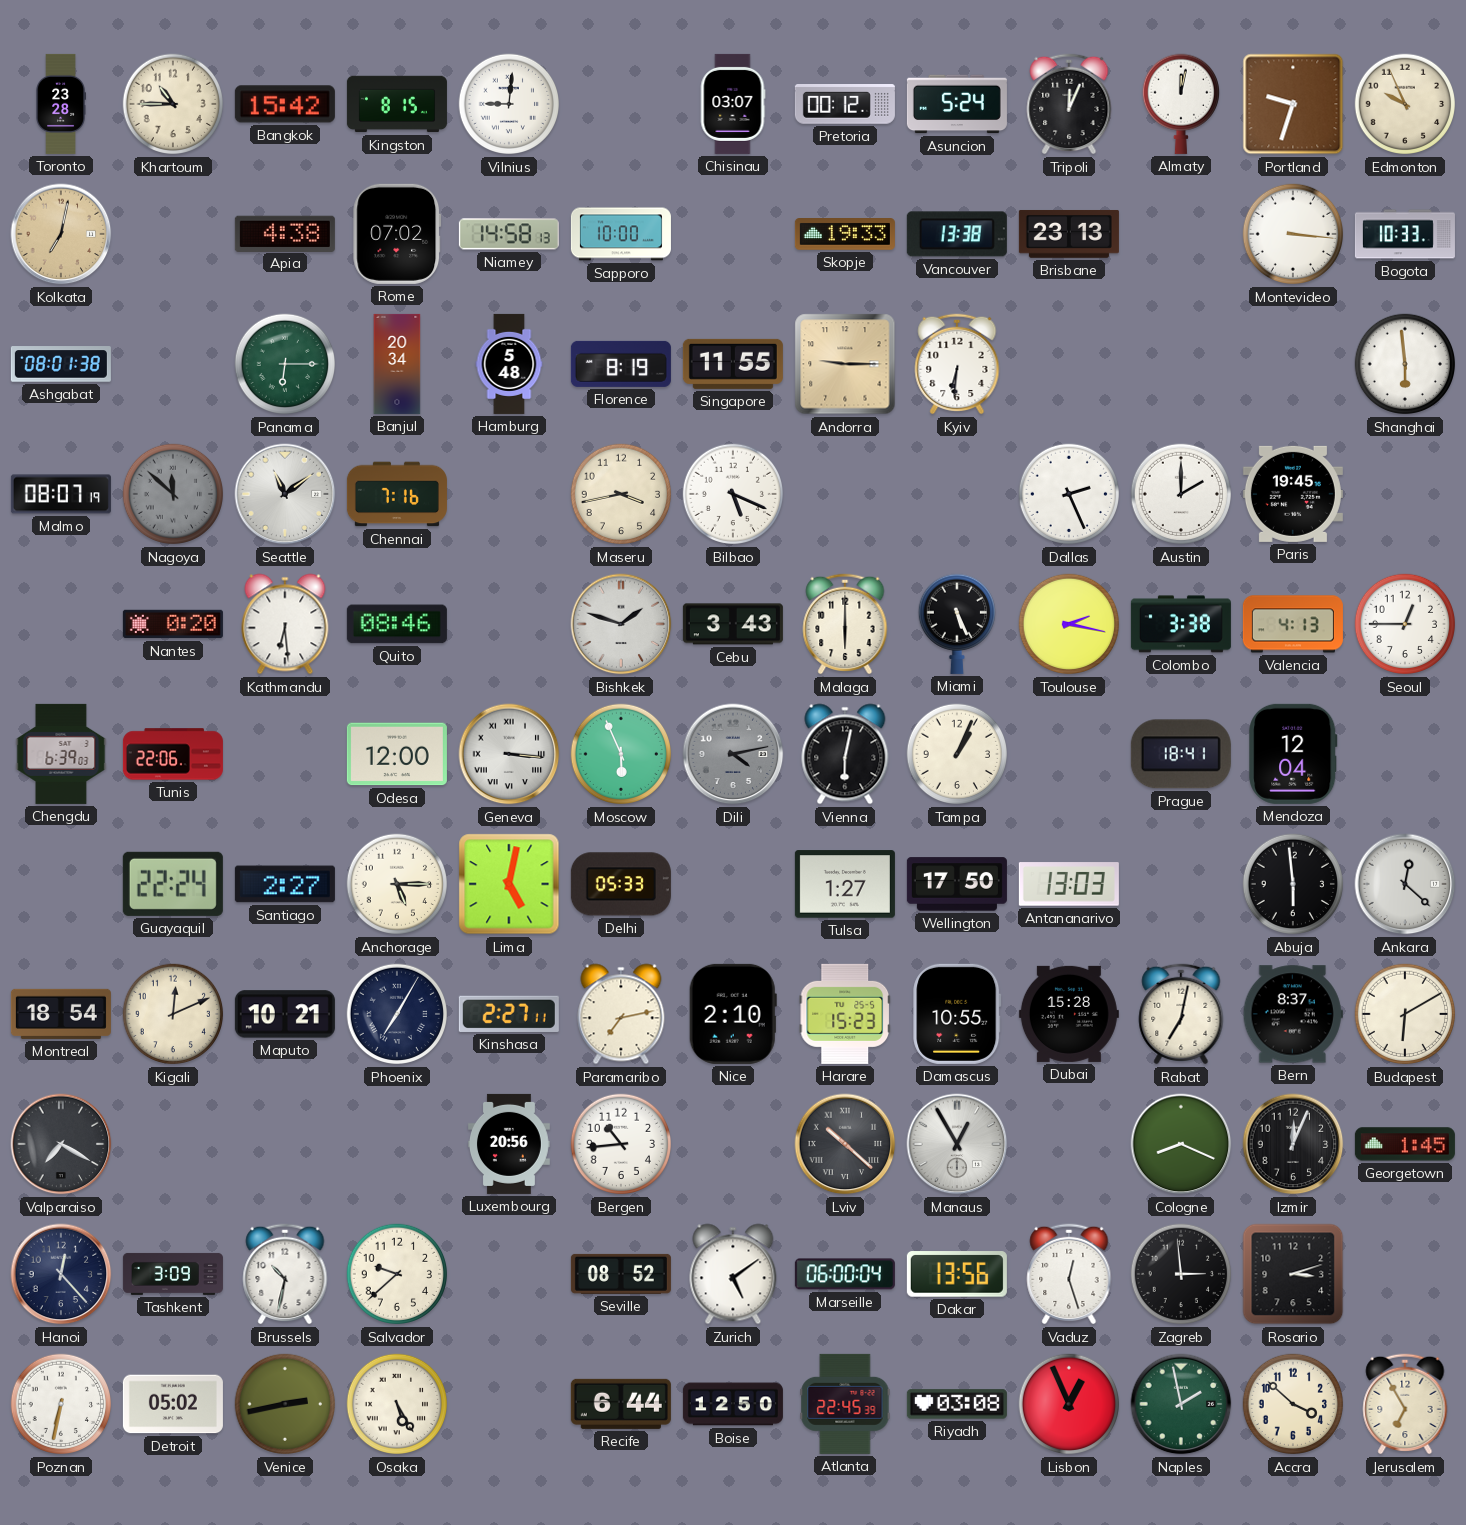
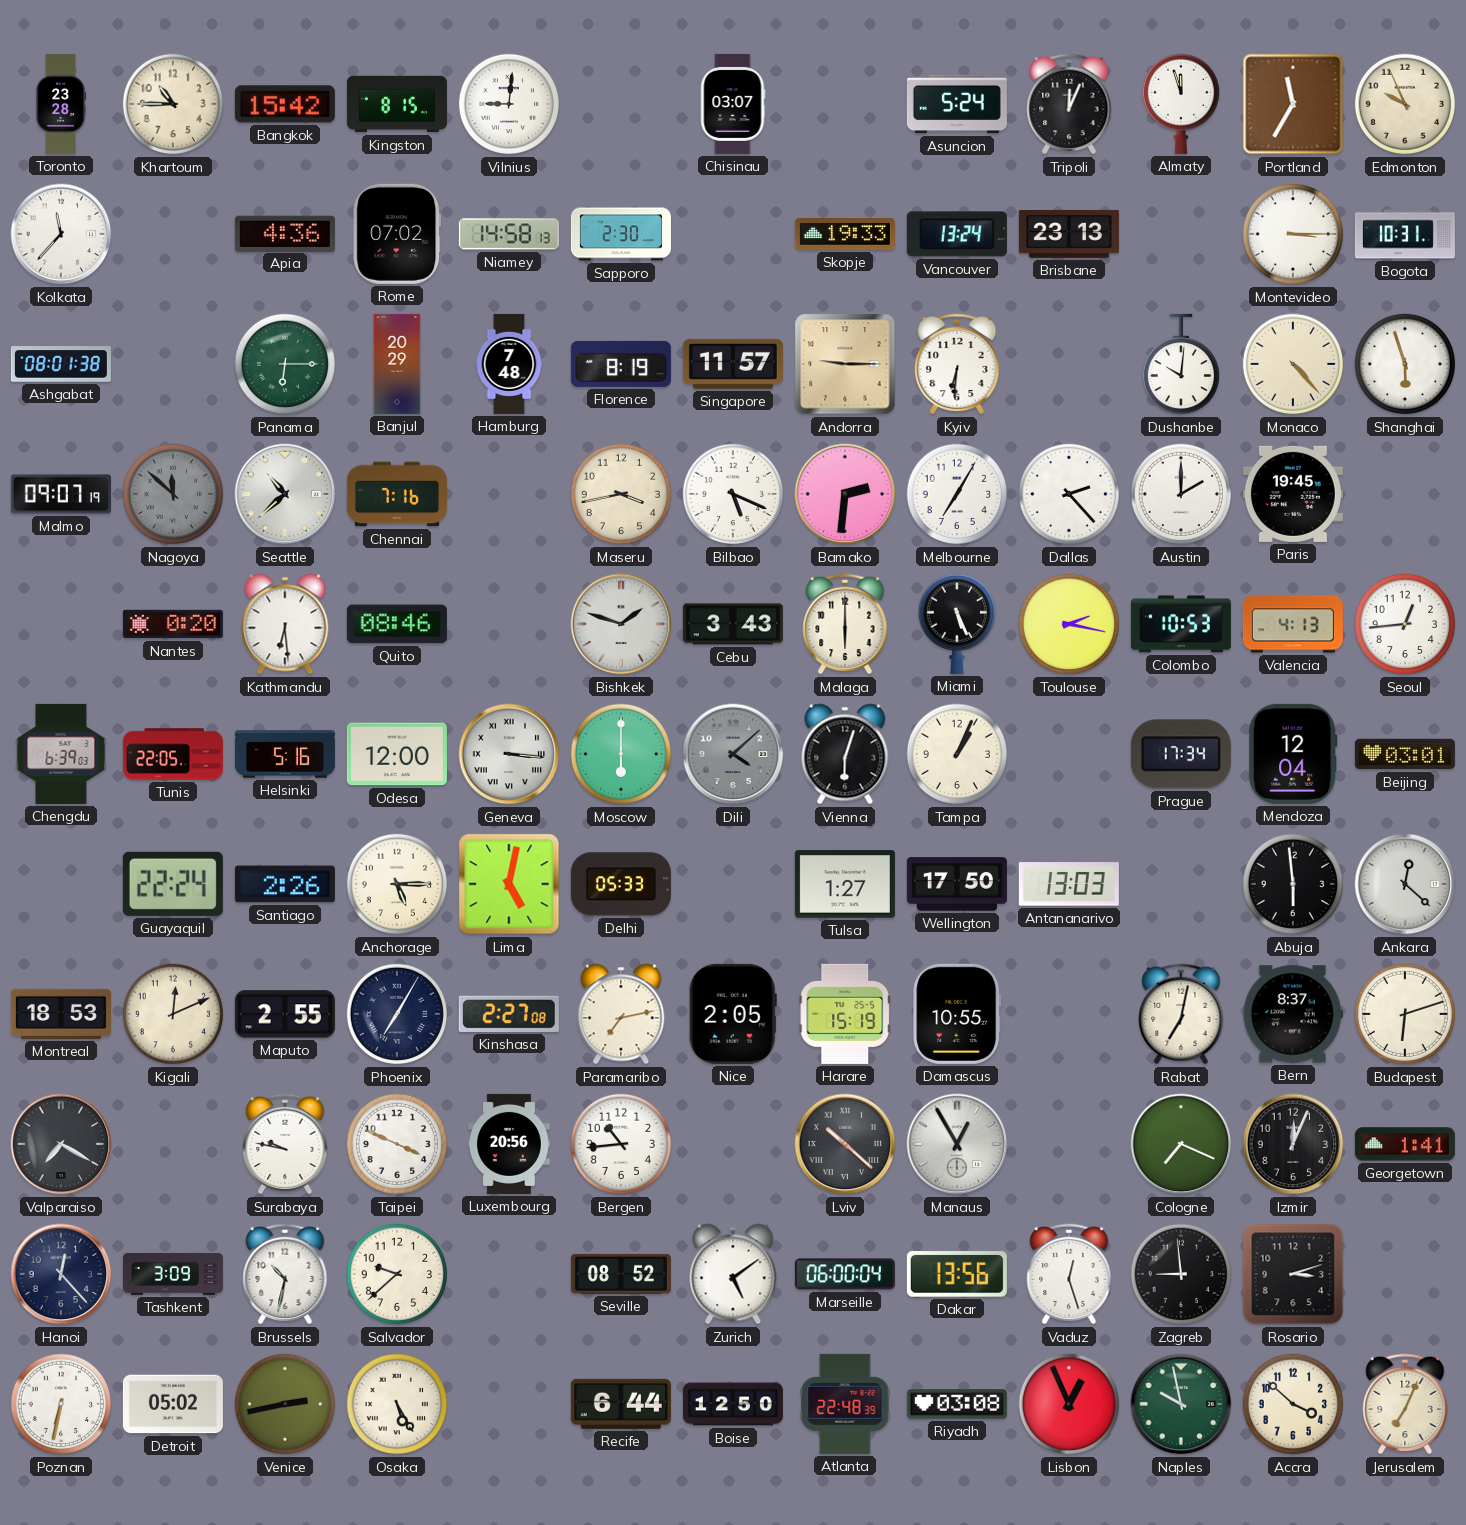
Pretoria: 00:12 -> none (845, 105)
Almaty: 12:02 -> 11:57 (1180, 104)
Portland: 9:33 -> 11:35 (1293, 104)
Kolkata: 7:02 -> 11:37 (61, 234)
Kolkata dial: champagne -> white (61, 234)
Apia: 4:38 -> 4:36 (285, 233)
Sapporo: 10:00 -> 2:30 (621, 234)
Vancouver: 13:38 -> 13:24 (957, 234)
Montevideo: 3:16 -> 3:15 (1293, 234)
Bogota: 10:33 -> 10:31 (1405, 234)
Banjul: 20:34 -> 20:29 (397, 364)
Hamburg: 5:48 -> 7:48 (509, 364)
Singapore: 11:55 -> 11:57 (733, 364)
Dushanbe: none -> 10:01 (1180, 364)
Monaco: none -> 4:23 (1293, 364)
Shanghai: 5:59 -> 5:57 (1405, 364)
Malmo: 08:07 -> 09:07 (61, 494)
Seattle: 11:09 -> 10:38 (285, 494)
Bamako: none -> 2:31 (845, 494)
Melbourne: none -> 7:05 (957, 494)
Dallas: 2:26 -> 2:23 (1069, 494)
Colombo: 3:38 -> 10:53 (1181, 624)
Seoul: 12:45 -> 12:44 (1405, 624)
Tunis: 22:06 -> 22:05 (173, 754)
Helsinki: none -> 5:16 (285, 754)
Moscow: 5:56 -> 6:00 (621, 754)
Dili: 4:13 -> 4:08 (733, 754)
Vienna: 6:02 -> 6:03 (845, 754)
Prague: 18:41 -> 17:34 (1181, 754)
Beijing: none -> 03:01 (1405, 754)
Santiago: 2:27 -> 2:26 (285, 884)
Montreal: 18:54 -> 18:53 (61, 1014)
Maputo: 10:21 -> 2:55 (285, 1014)
Kinshasa: 2:27:11 -> 2:27:08 (509, 1014)
Nice: 2:10 -> 2:05 (733, 1014)
Harare: 15:23 -> 15:19 (845, 1014)
Dubai: 15:28 -> none (1069, 1014)
Budapest: 6:10 -> 6:12 (1405, 1014)
Surabaya: none -> 9:47 (285, 1144)
Taipei: none -> 3:49 (397, 1144)
Cologne: 8:19 -> 7:19 (1181, 1144)
Georgetown: 1:45 -> 1:41 (1405, 1144)
Zagreb: 2:59 -> 8:59 (1181, 1274)
Atlanta: 22:45 -> 22:48 (845, 1404)
Naples: 1:58 -> 9:58 (1181, 1404)
Jerusalem: 6:55 -> 7:04 (1405, 1404)
